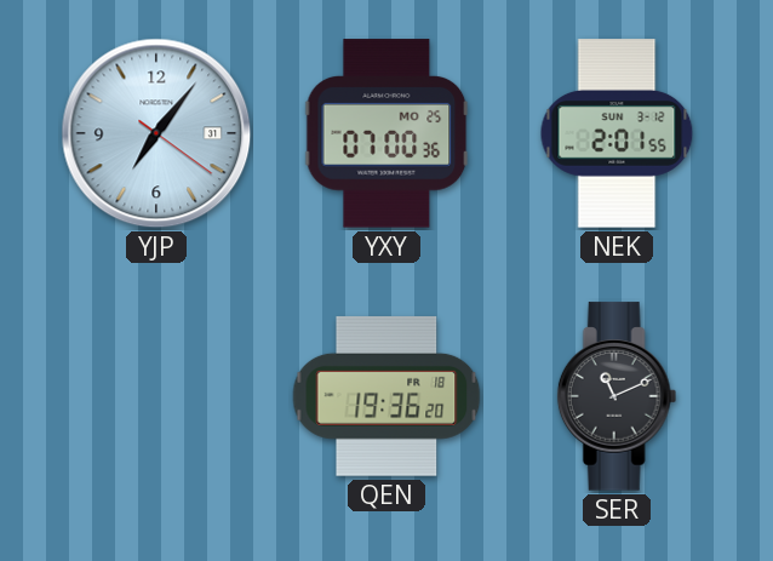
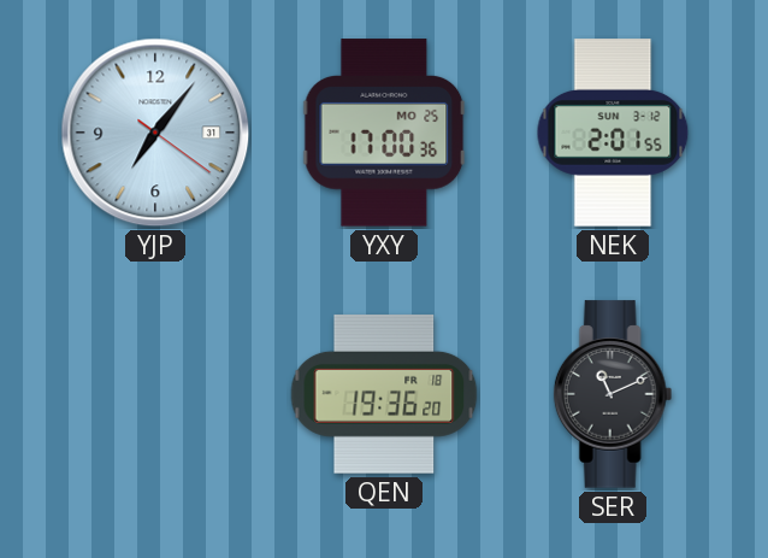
YXY: 07:00 -> 17:00 (384, 133)
